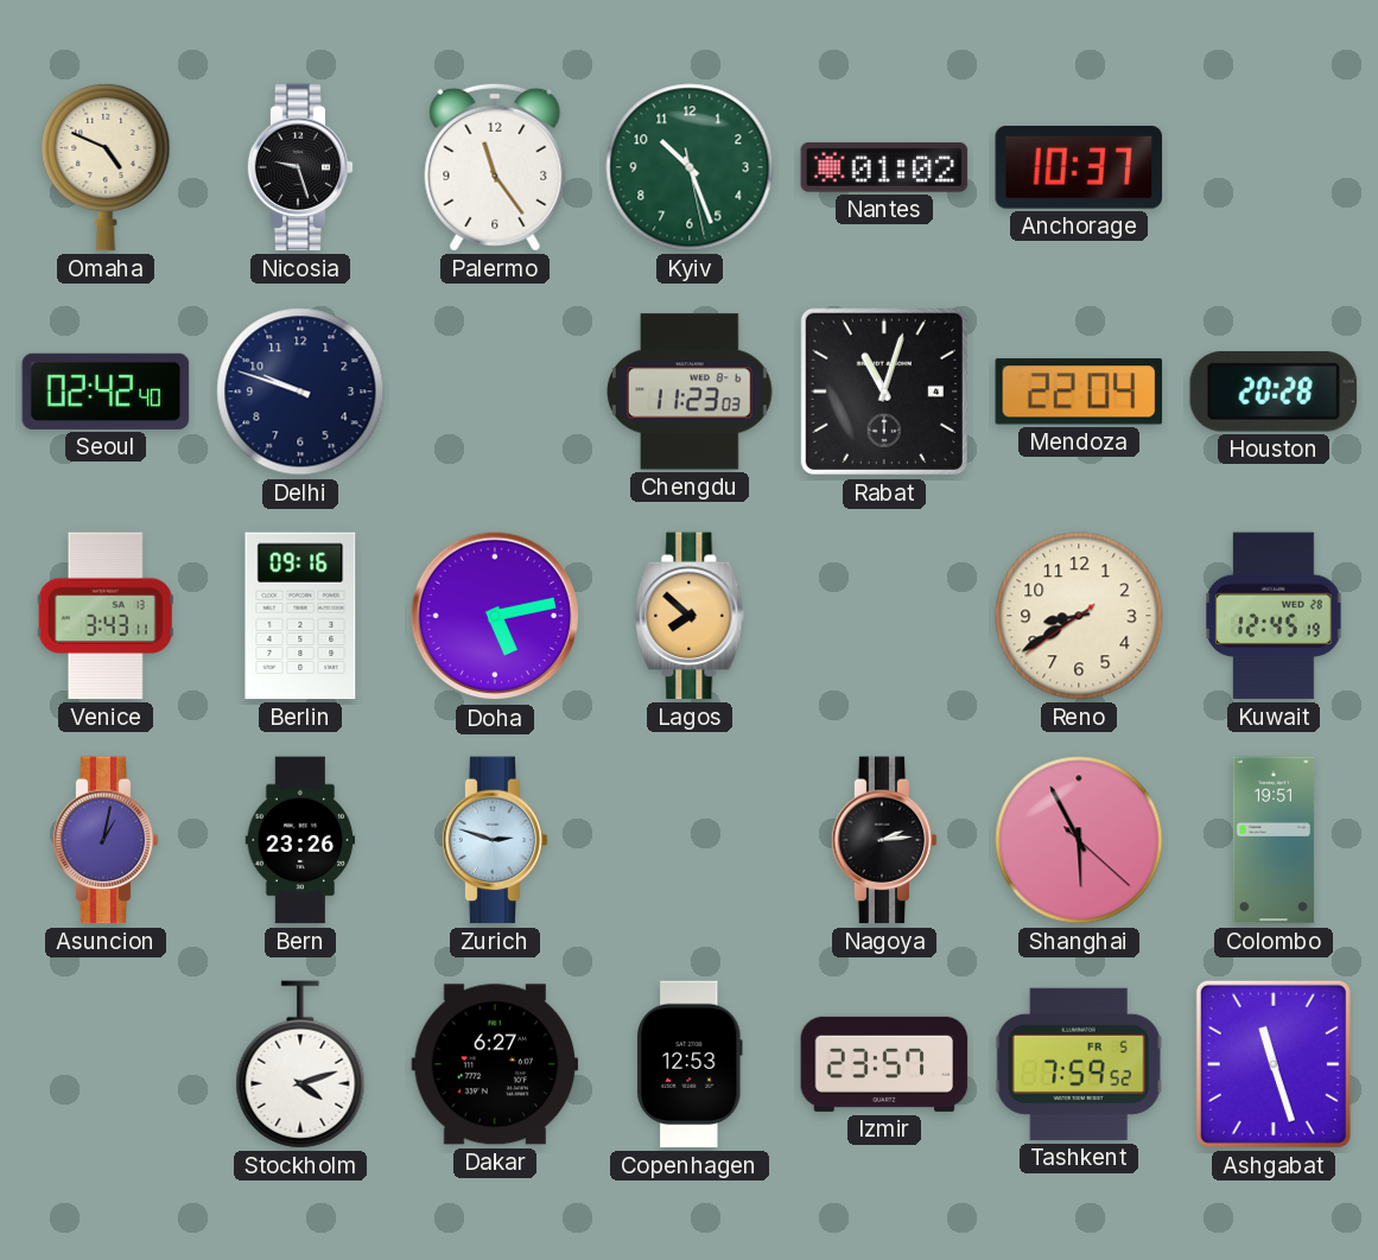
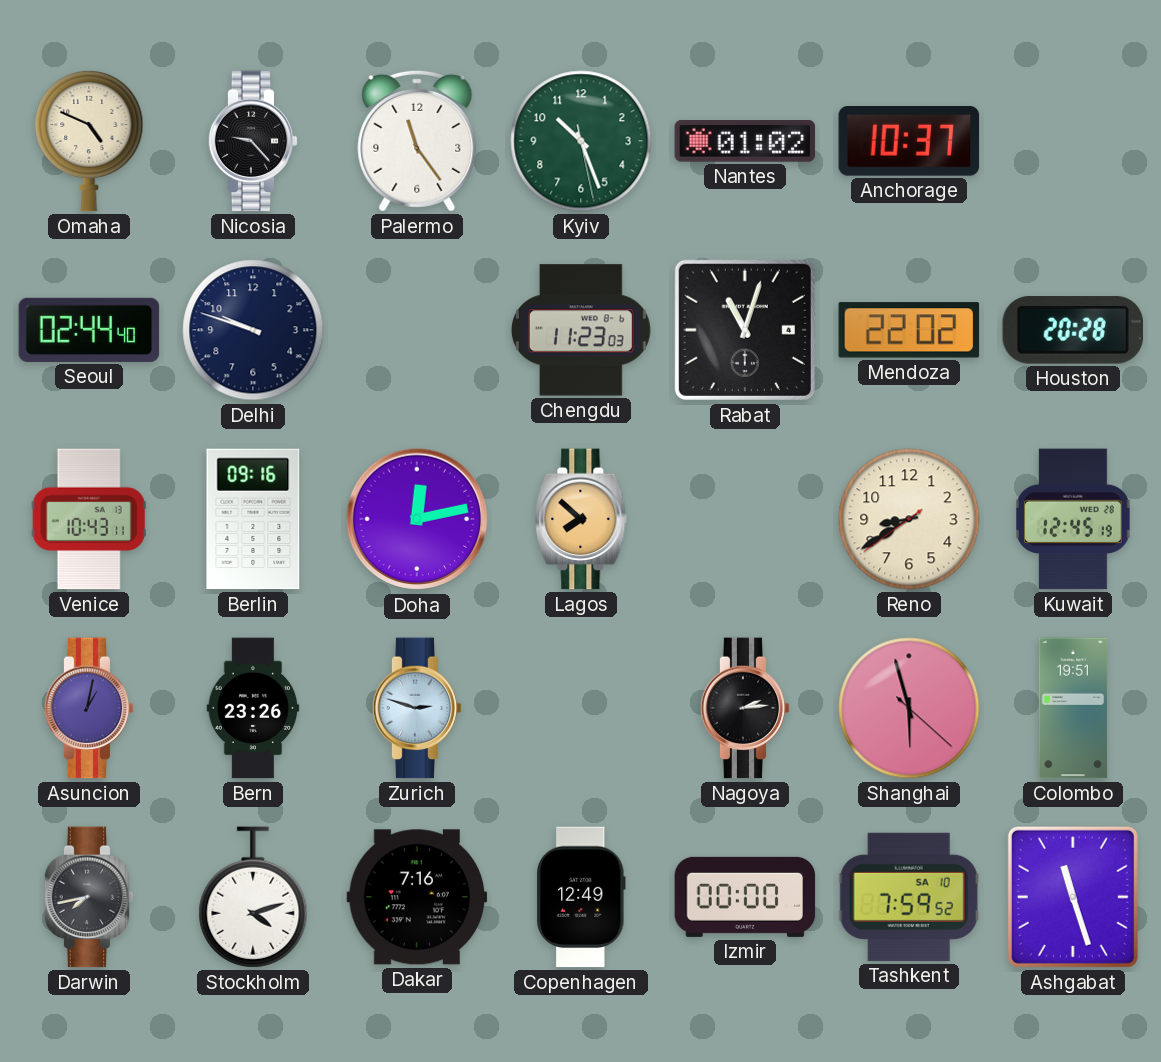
Nicosia: 9:27 -> 9:23 (253, 141)
Seoul: 02:42 -> 02:44 (89, 330)
Mendoza: 22:04 -> 22:02 (909, 330)
Venice: 3:43 -> 10:43 (89, 519)
Doha: 5:13 -> 12:13 (417, 519)
Shanghai: 5:55 -> 5:57 (909, 708)
Darwin: none -> 7:43 (89, 897)
Dakar: 6:27 -> 7:16 (417, 897)
Copenhagen: 12:53 -> 12:49 (582, 897)
Izmir: 23:57 -> 00:00 (745, 897)
Tashkent date: FR 5 -> SA 10 (909, 897)
